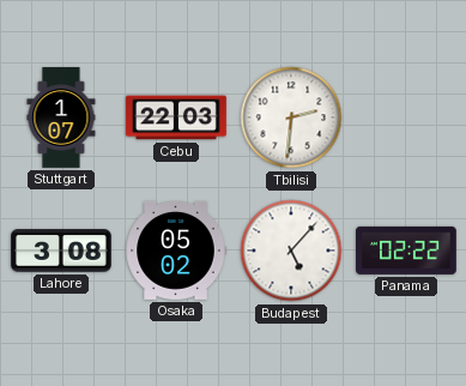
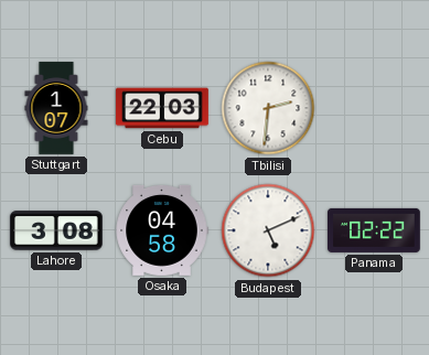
Osaka: 05:02 -> 04:58 (162, 230)
Budapest: 5:07 -> 5:11 (268, 230)
